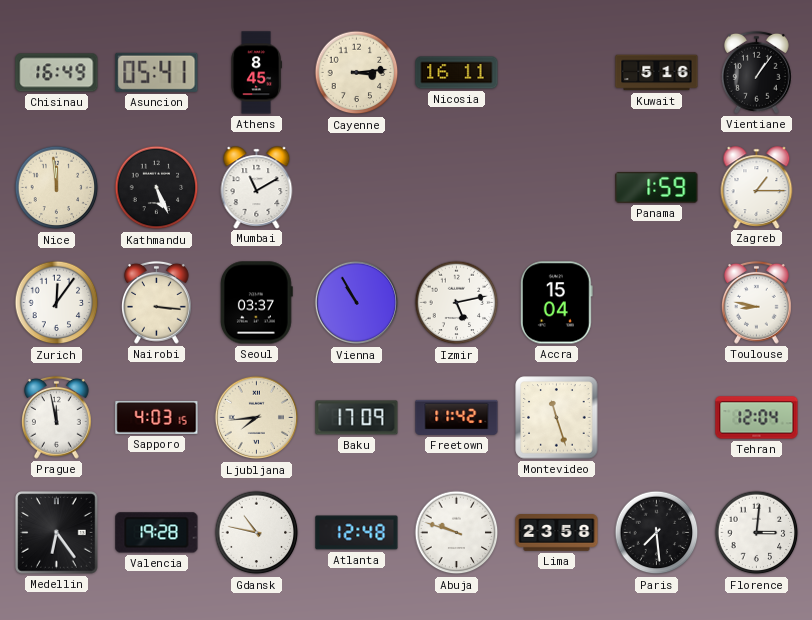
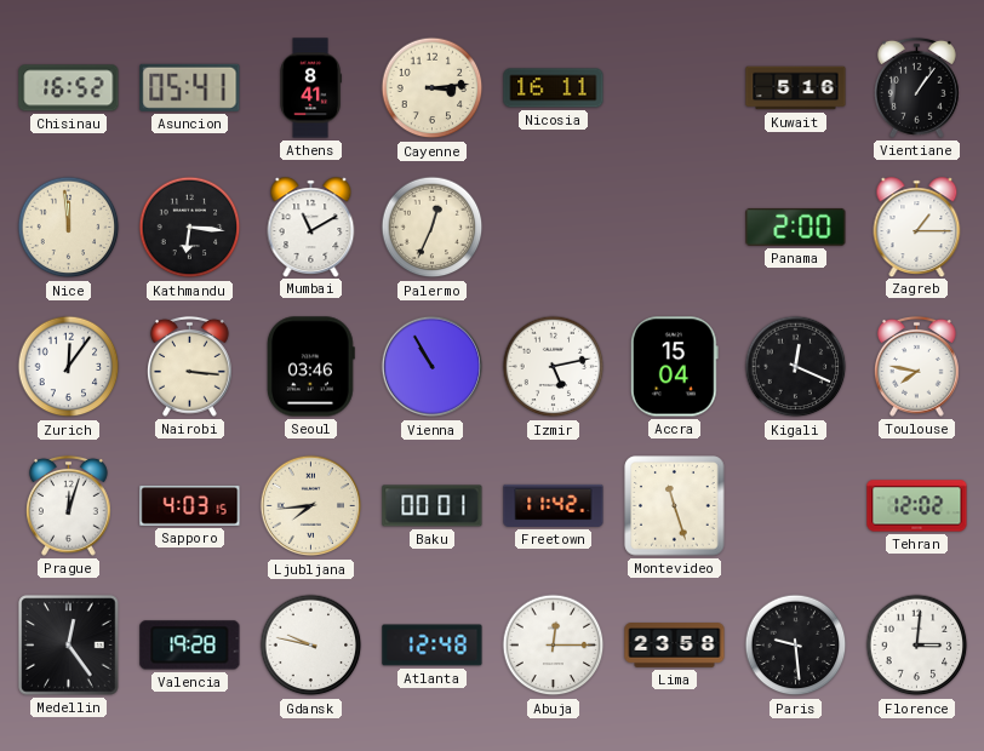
Chisinau: 16:49 -> 16:52 (69, 88)
Athens: 8:45 -> 8:41 (310, 88)
Kathmandu: 5:26 -> 6:16 (190, 228)
Palermo: none -> 12:34 (433, 228)
Panama: 1:59 -> 2:00 (796, 227)
Seoul: 03:37 -> 03:46 (310, 367)
Kigali: none -> 12:19 (796, 367)
Toulouse: 8:47 -> 7:47 (916, 366)
Prague: 11:58 -> 12:03 (68, 505)
Baku: 17:09 -> 00:01 (433, 506)
Tehran: 12:04 -> 12:02 (917, 506)
Medellin: 6:24 -> 12:24 (69, 646)
Gdansk: 10:47 -> 9:47 (311, 646)
Abuja: 9:48 -> 12:15 (554, 646)
Paris: 7:29 -> 9:29 (796, 646)
